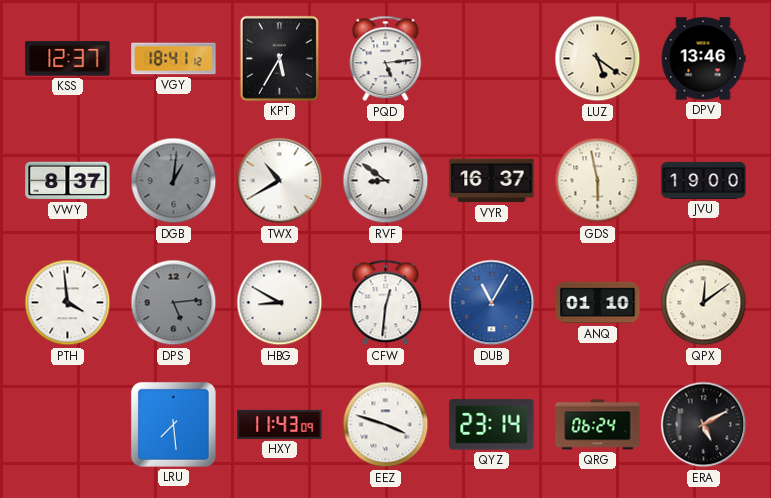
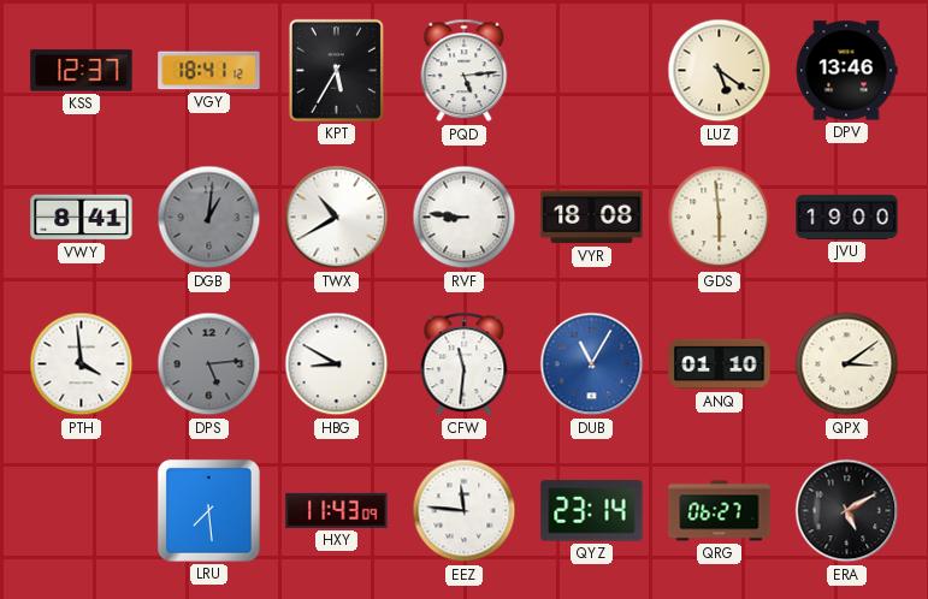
VWY: 8:37 -> 8:41 (82, 218)
RVF: 8:51 -> 8:46 (465, 218)
VYR: 16:37 -> 18:08 (592, 218)
GDS: 5:58 -> 5:59 (720, 218)
CFW: 12:31 -> 11:31 (465, 364)
QPX: 12:09 -> 3:09 (847, 364)
EEZ: 3:48 -> 11:46 (465, 511)
QRG: 06:24 -> 06:27 (720, 511)
